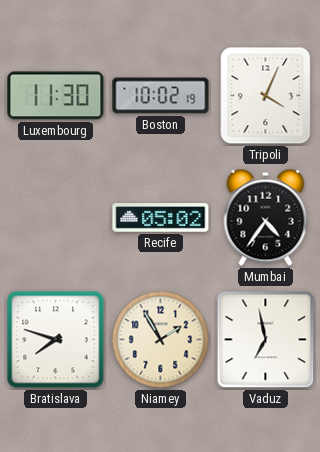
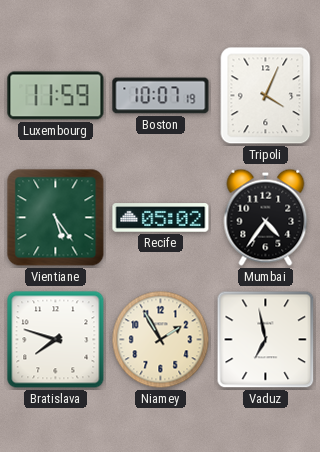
Luxembourg: 11:30 -> 11:59 (56, 96)
Boston: 10:02 -> 10:07 (161, 96)
Vientiane: none -> 5:24 (56, 218)
